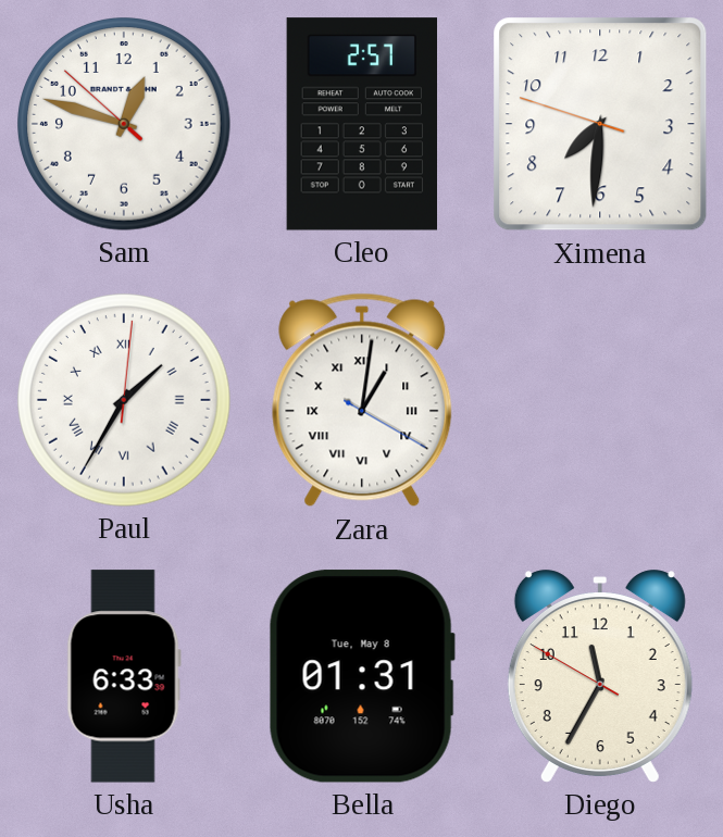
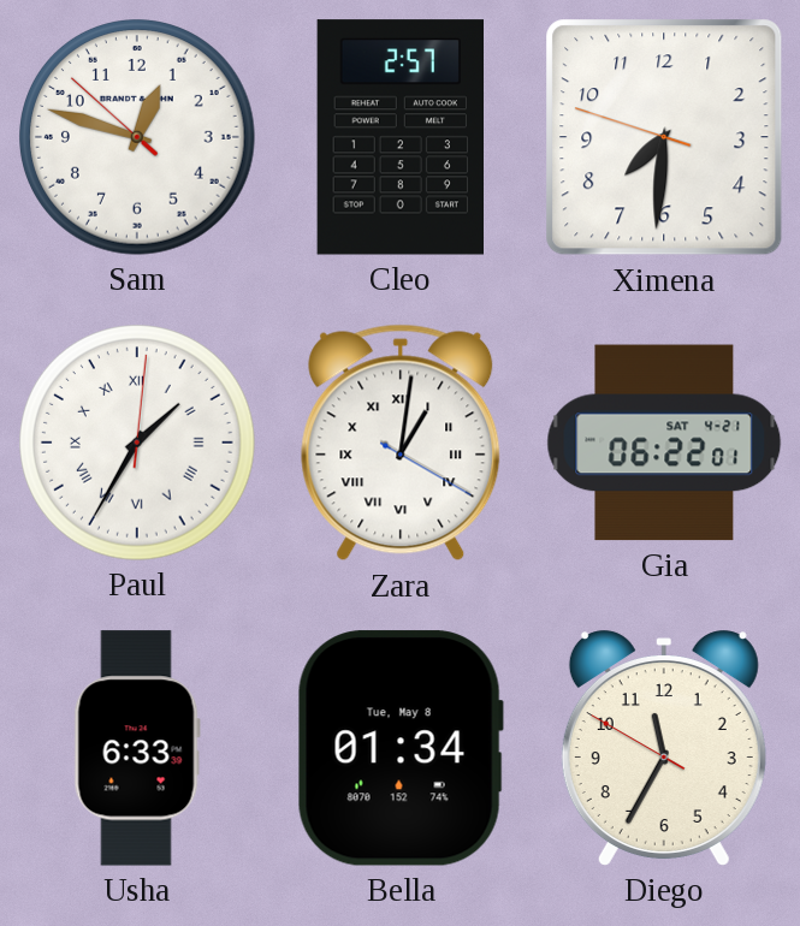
Gia: none -> 06:22 (664, 443)
Bella: 01:31 -> 01:34 (401, 748)
